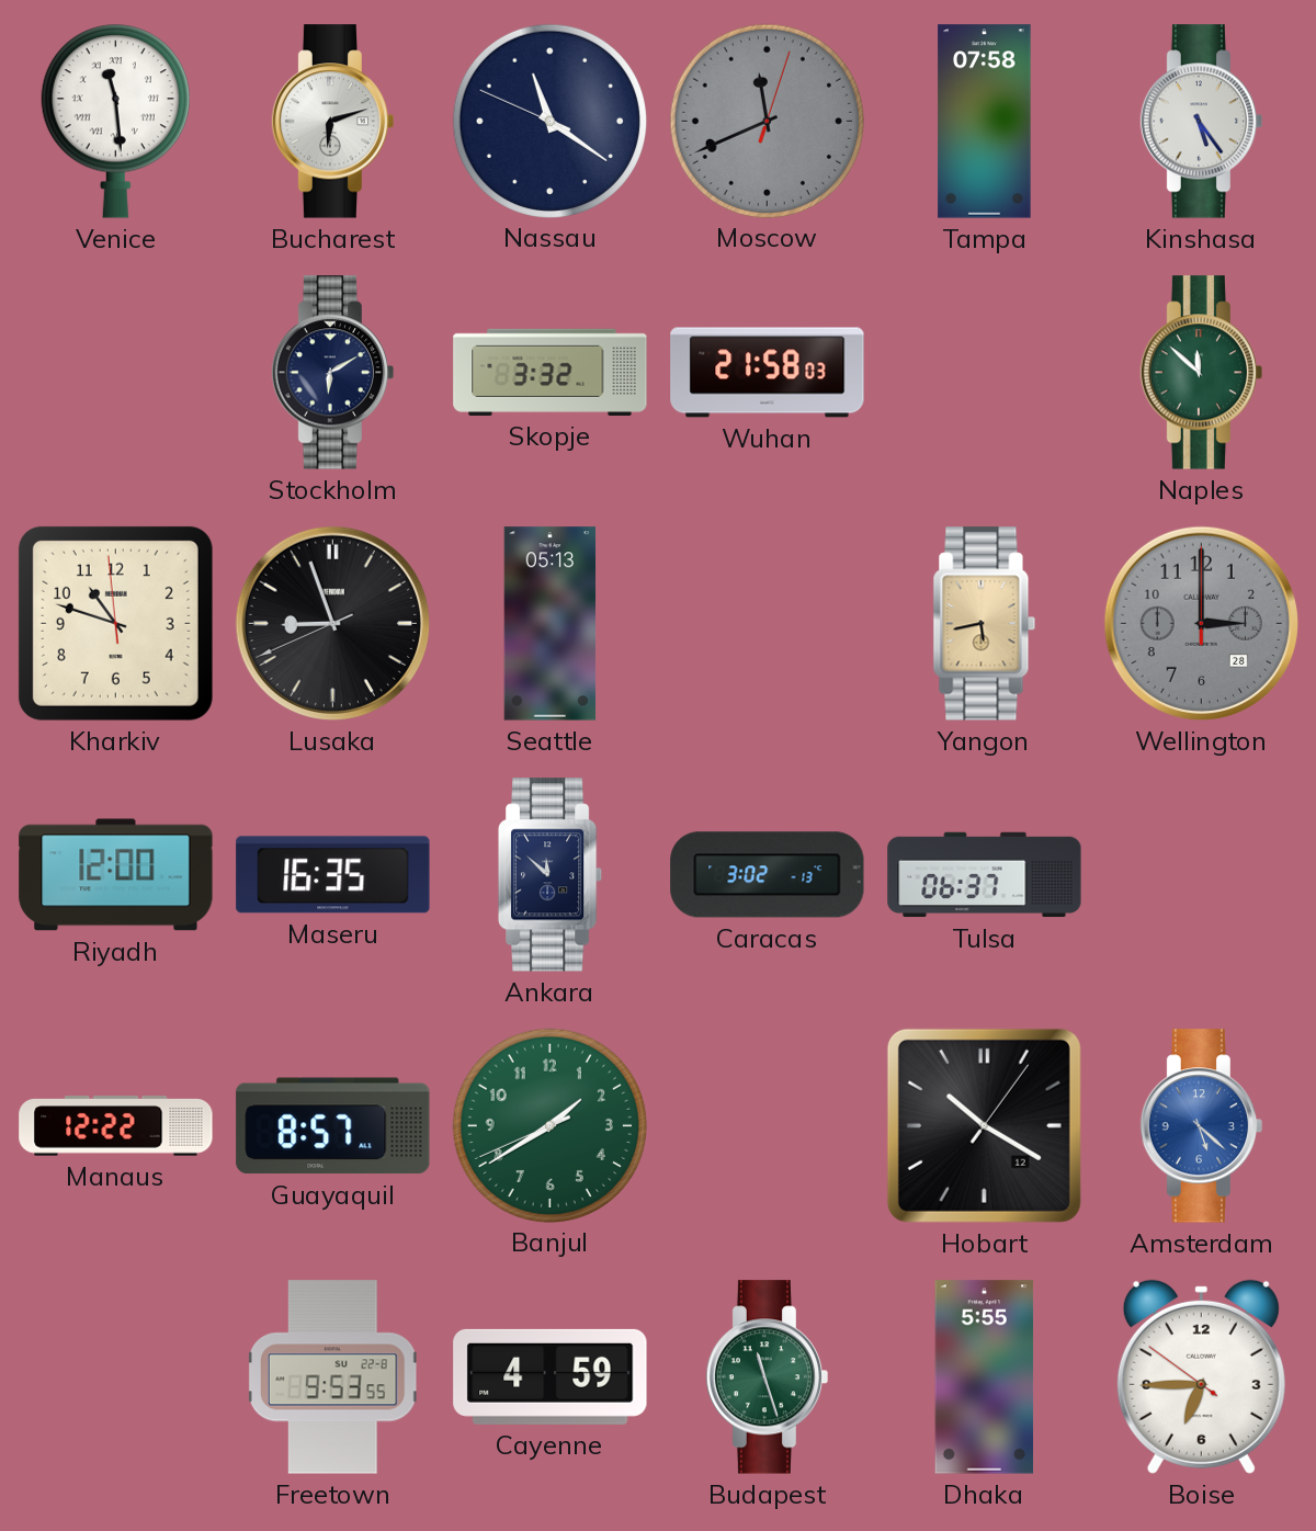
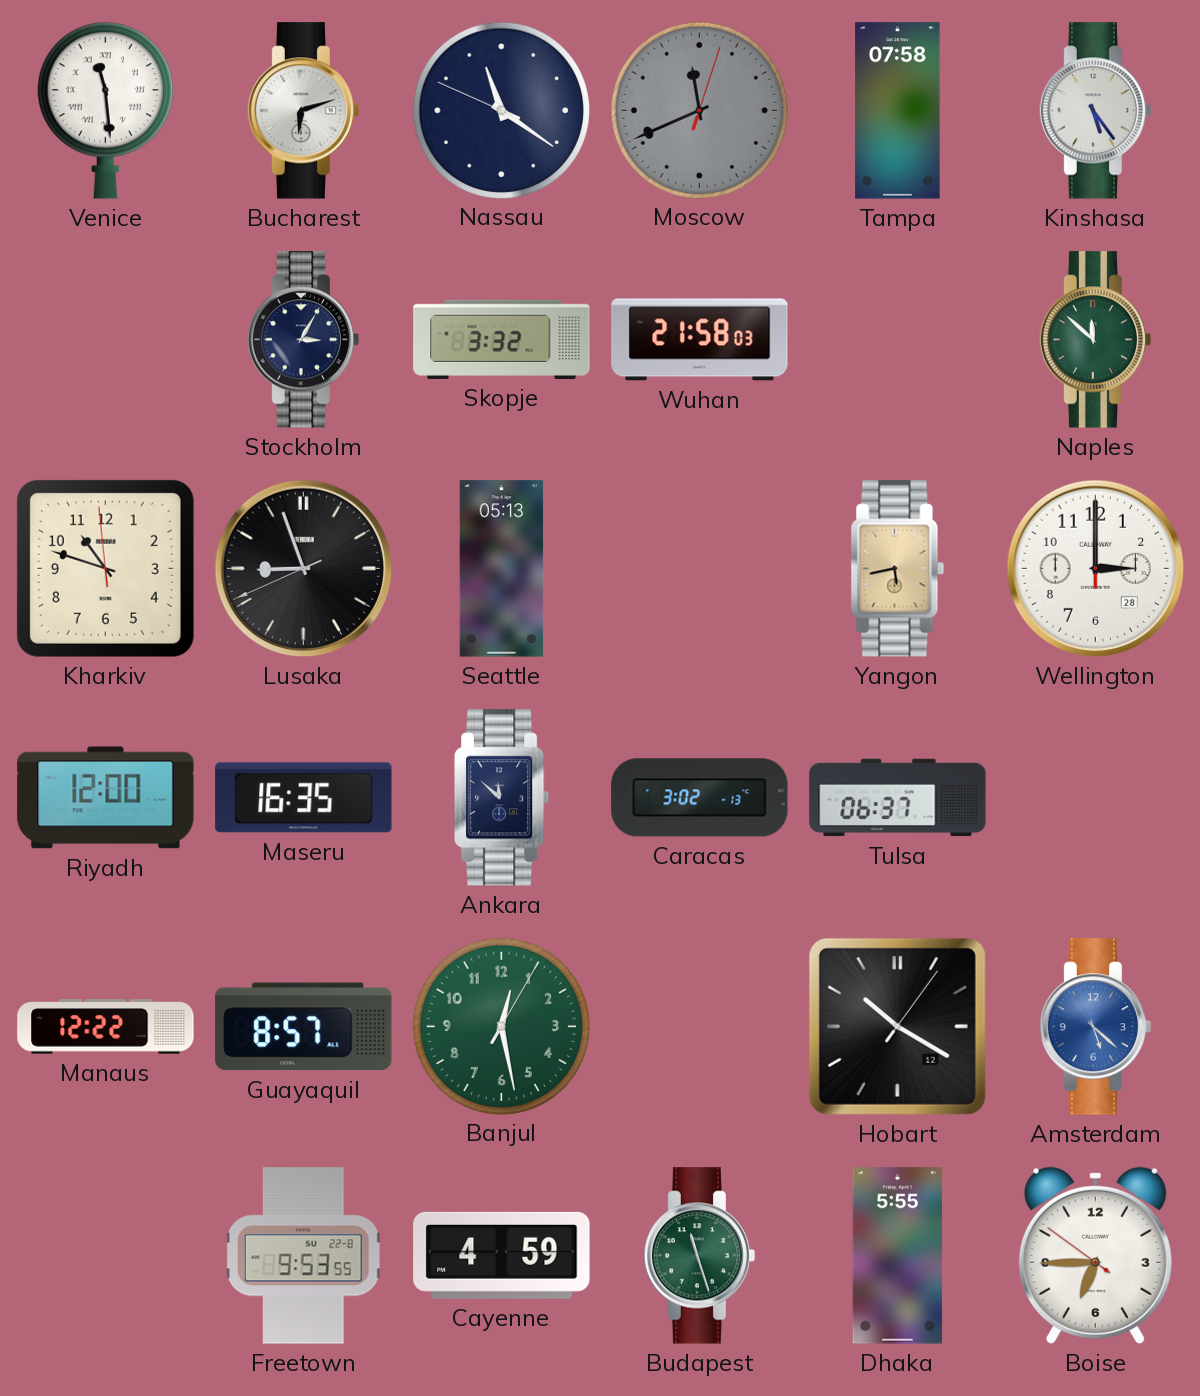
Stockholm: 6:10 -> 3:05 (304, 340)
Wellington dial: grey -> white (1095, 568)
Banjul: 1:39 -> 12:28 (501, 1026)
